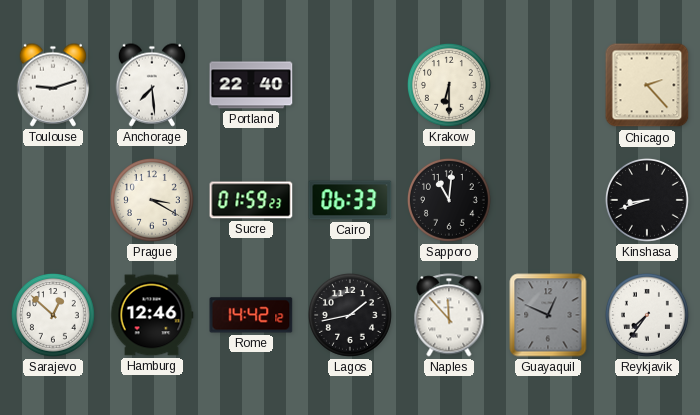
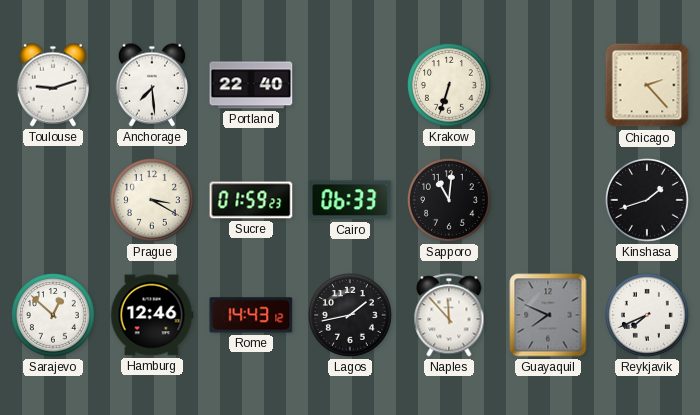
Krakow: 6:30 -> 6:33 (449, 85)
Kinshasa: 8:42 -> 1:42 (647, 200)
Rome: 14:42 -> 14:43 (251, 315)
Guayaquil: 12:49 -> 7:49 (548, 315)
Reykjavik: 7:36 -> 7:41 (647, 315)
